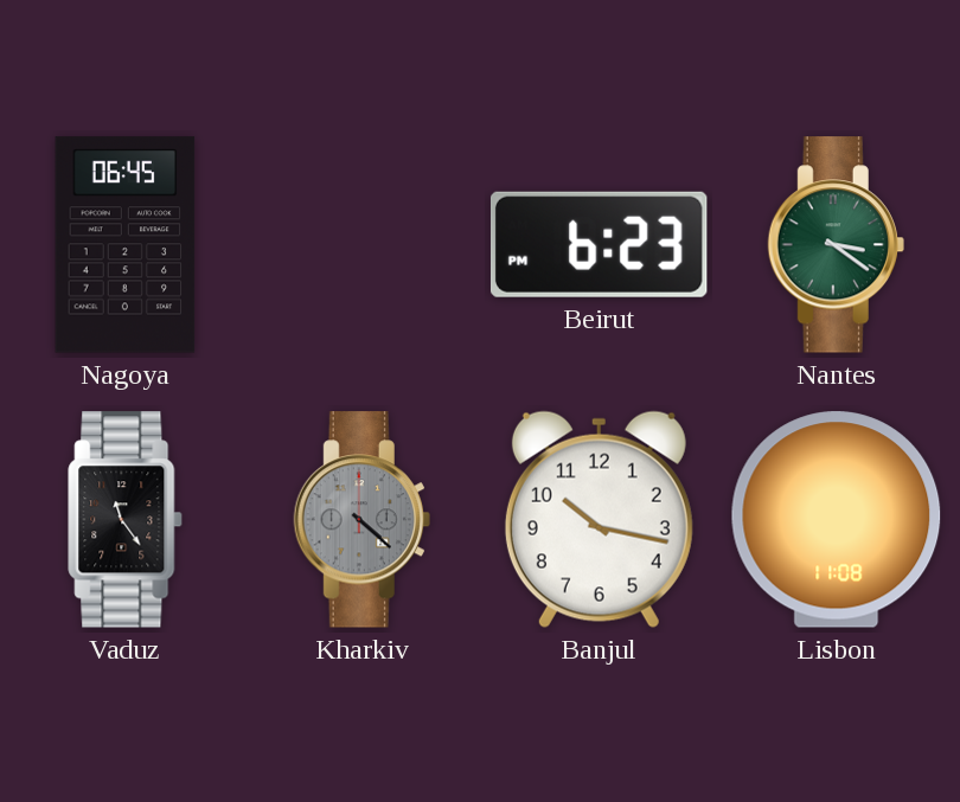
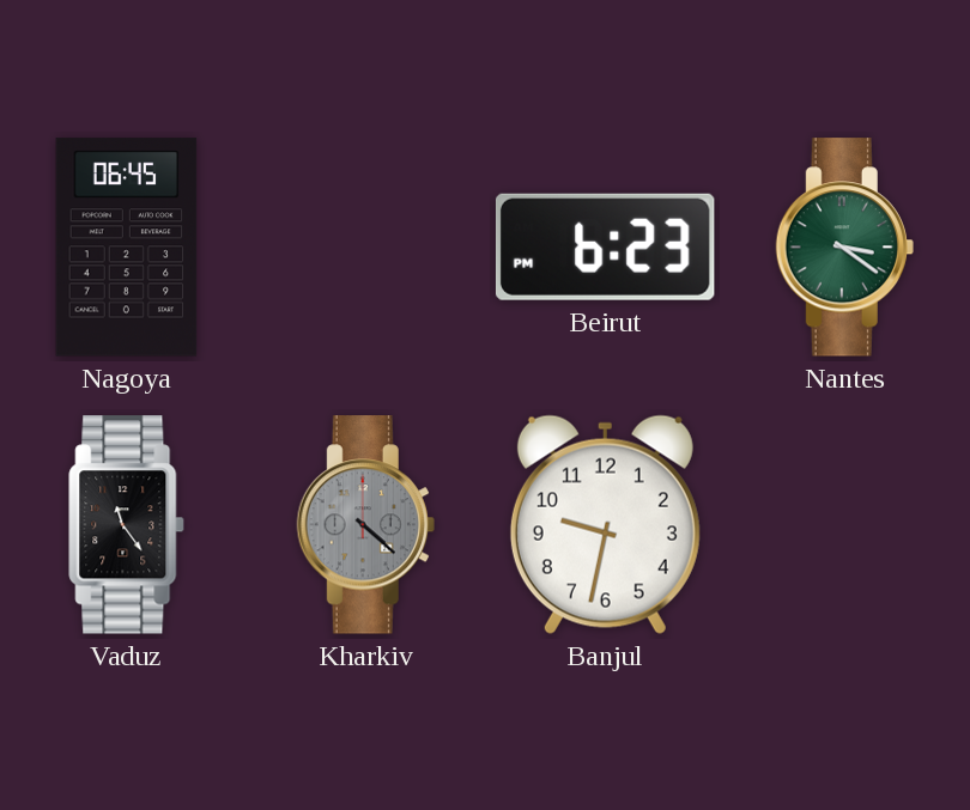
Banjul: 10:17 -> 9:32 (605, 524)
Lisbon: 11:08 -> none (837, 520)
